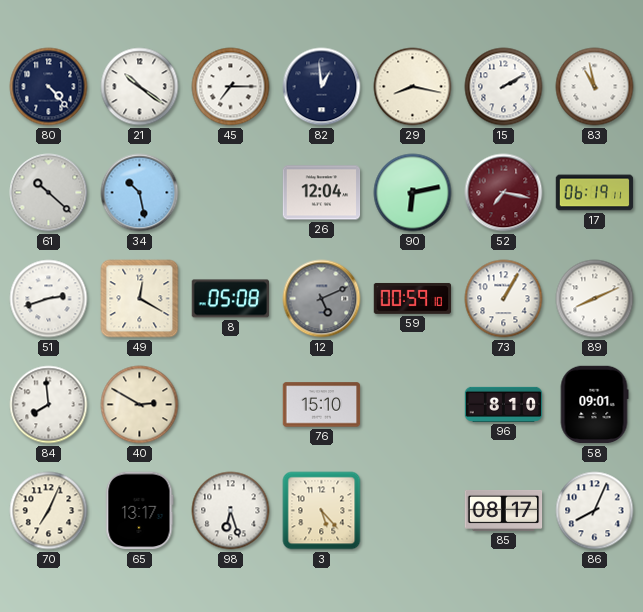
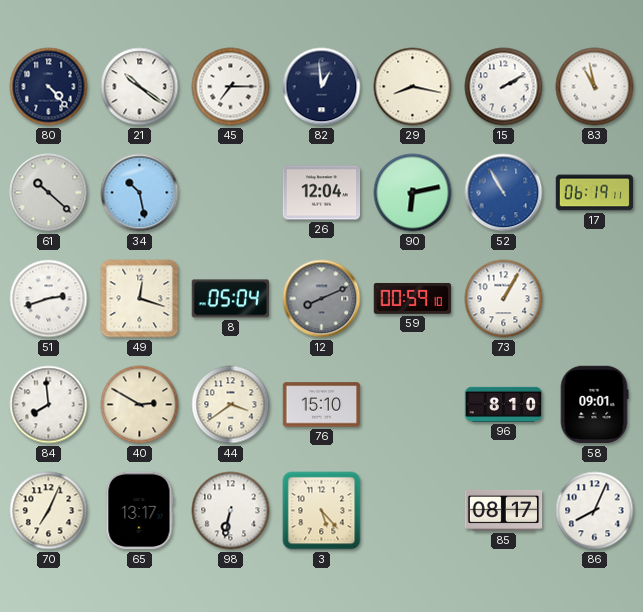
52: 7:17 -> 10:55 (504, 193)
52 dial: burgundy -> blue (504, 193)
49: 12:20 -> 12:18 (140, 299)
8: 05:08 -> 05:04 (231, 299)
12: 5:11 -> 8:11 (322, 299)
89: 8:11 -> none (595, 299)
44: none -> 3:39 (231, 405)
98: 6:27 -> 6:32 (231, 511)
